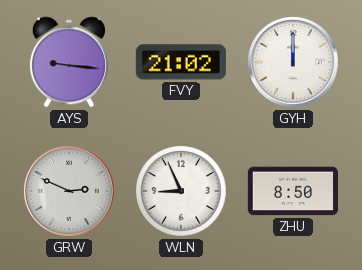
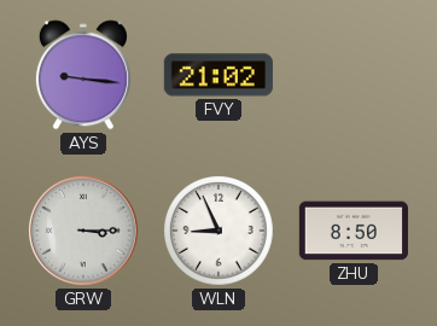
GYH: 12:00 -> none (294, 63)
GRW: 2:49 -> 3:15 (85, 232)
